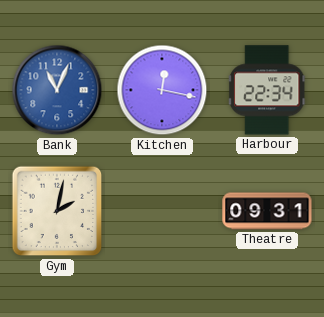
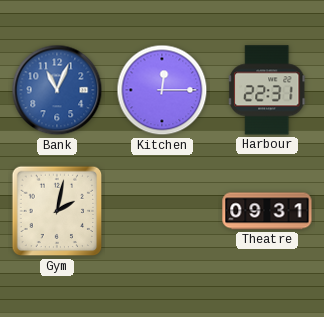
Kitchen: 12:17 -> 12:15 (162, 90)
Harbour: 22:34 -> 22:31 (267, 90)
